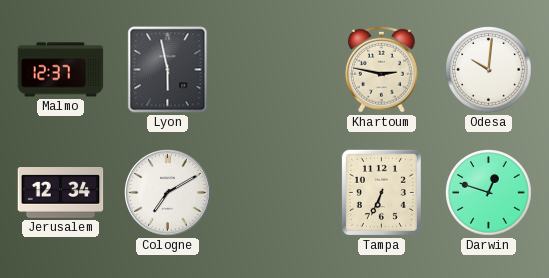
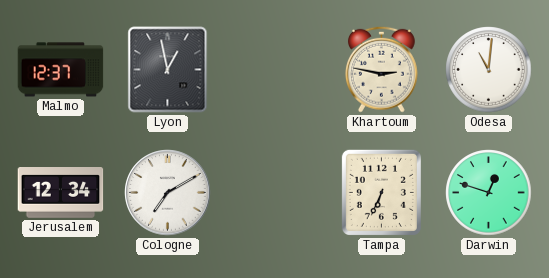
Lyon: 5:58 -> 12:58 (168, 70)
Odesa: 10:01 -> 11:01 (489, 70)
